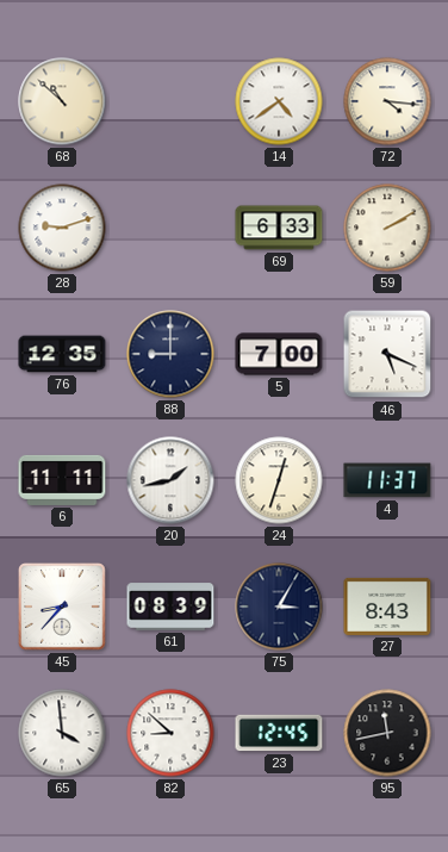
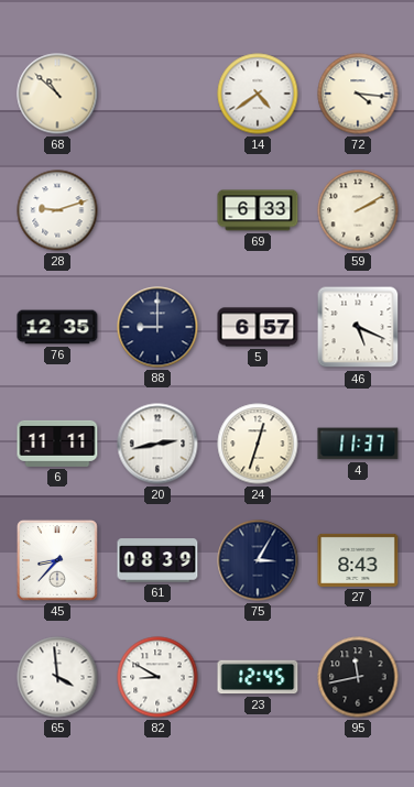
5: 7:00 -> 6:57 (258, 327)
20: 1:43 -> 2:43 (157, 444)
82: 8:52 -> 8:50 (157, 677)
